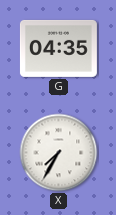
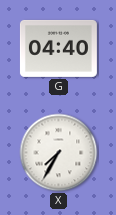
G: 04:35 -> 04:40 (58, 48)
